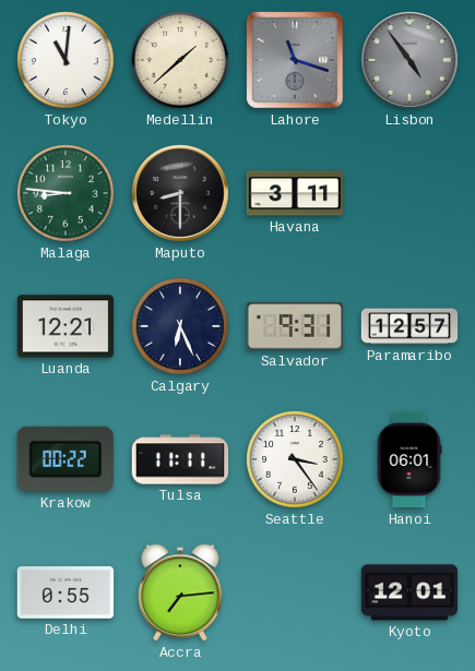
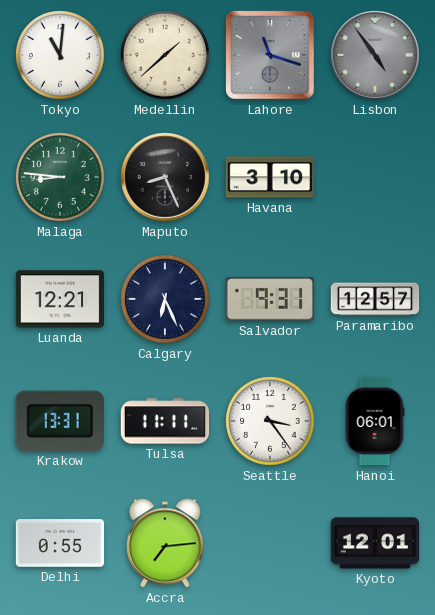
Maputo: 8:30 -> 8:26 (165, 177)
Havana: 3:11 -> 3:10 (270, 177)
Krakow: 00:22 -> 13:31 (60, 421)
